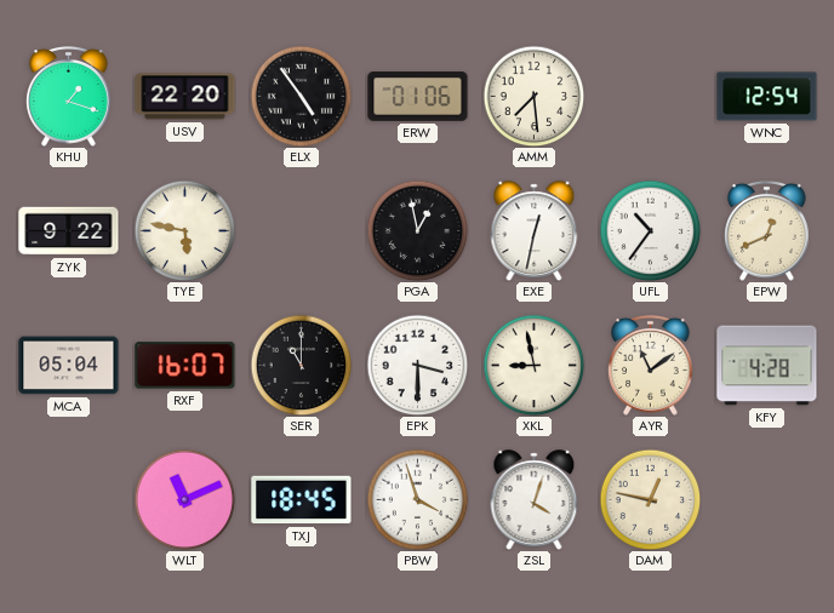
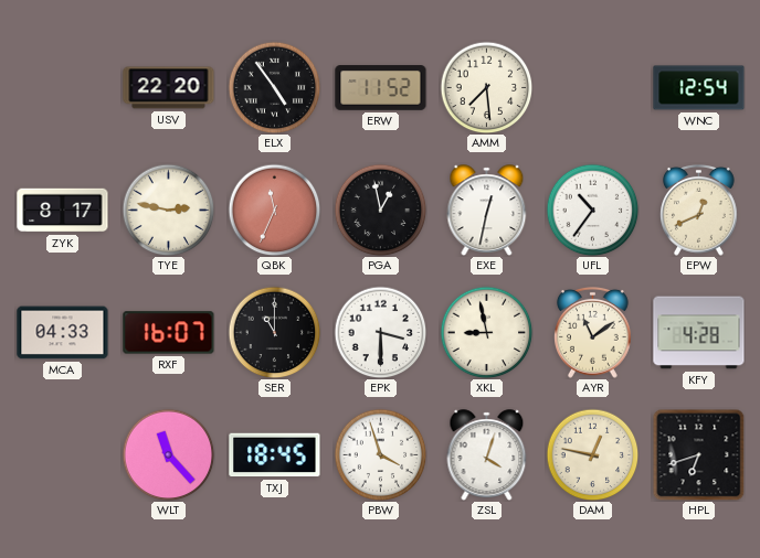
KHU: 1:18 -> none (69, 96)
ERW: 01:06 -> 11:52 (381, 88)
ZYK: 9:22 -> 8:17 (63, 211)
TYE: 5:47 -> 2:47 (168, 210)
QBK: none -> 11:34 (274, 210)
MCA: 05:04 -> 04:33 (63, 333)
WLT: 11:11 -> 11:23 (168, 454)
HPL: none -> 6:42 (698, 454)
